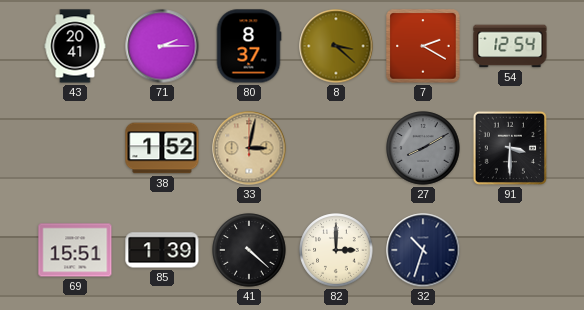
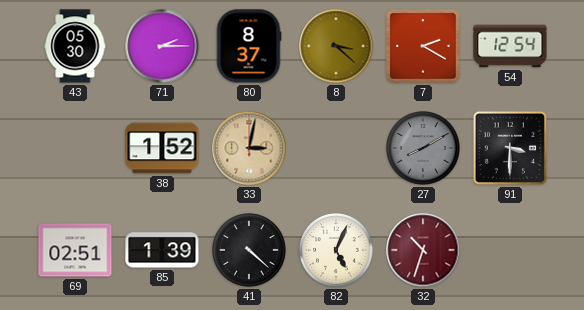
43: 20:41 -> 05:30 (75, 46)
69: 15:51 -> 02:51 (75, 250)
82: 3:00 -> 5:04 (336, 250)
32 dial: navy -> burgundy (423, 250)
